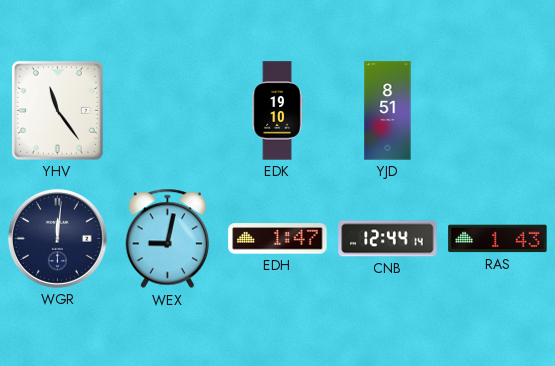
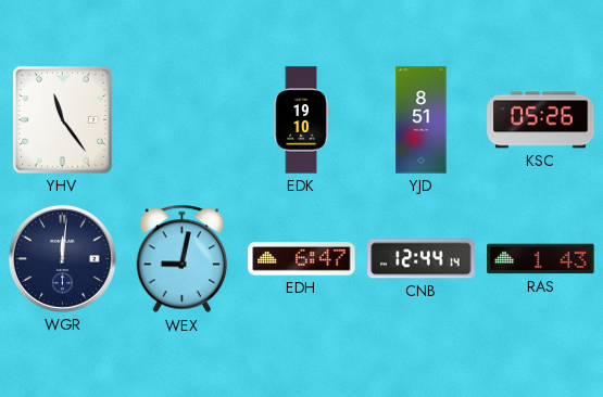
KSC: none -> 05:26 (541, 120)
EDH: 1:47 -> 6:47 (302, 259)
